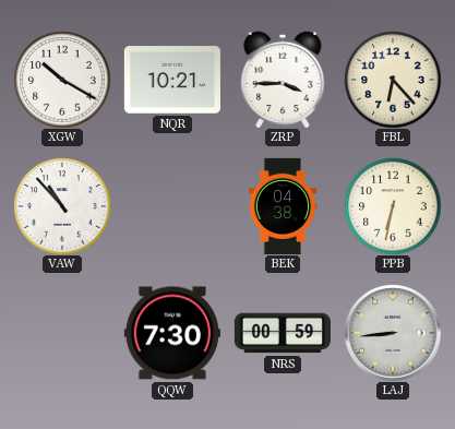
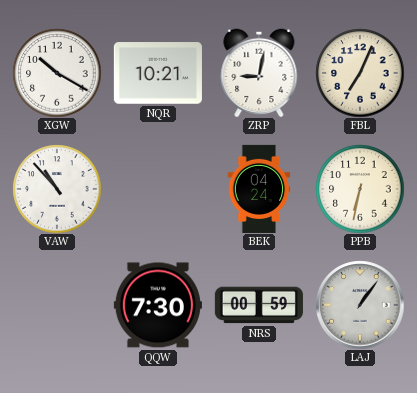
ZRP: 3:45 -> 9:02 (259, 73)
FBL: 6:23 -> 7:04 (360, 73)
BEK: 04:38 -> 04:24 (259, 189)
LAJ: 8:44 -> 1:06 (360, 305)
